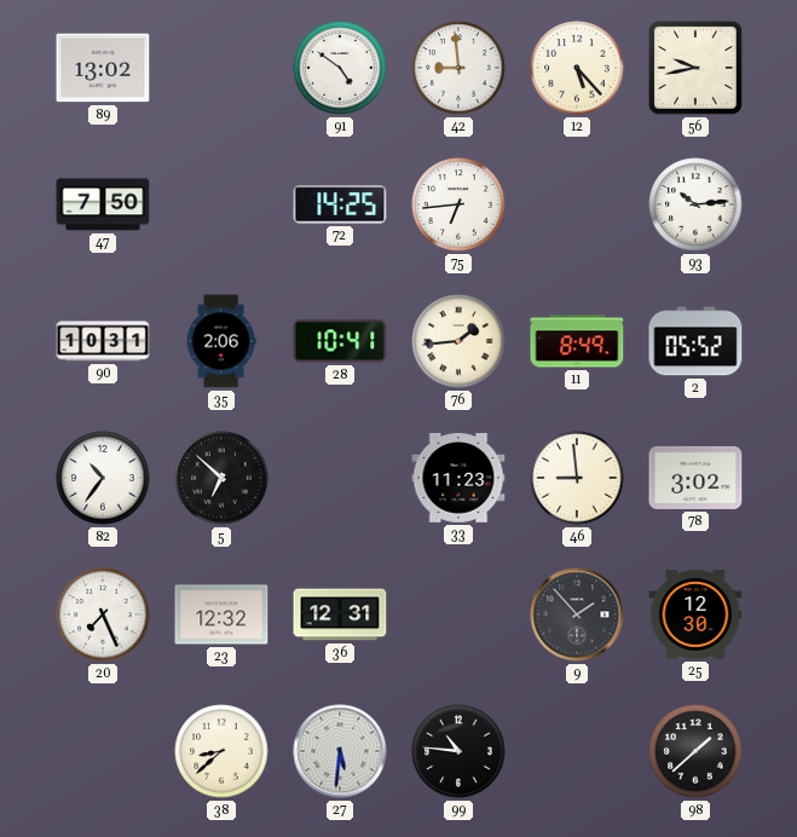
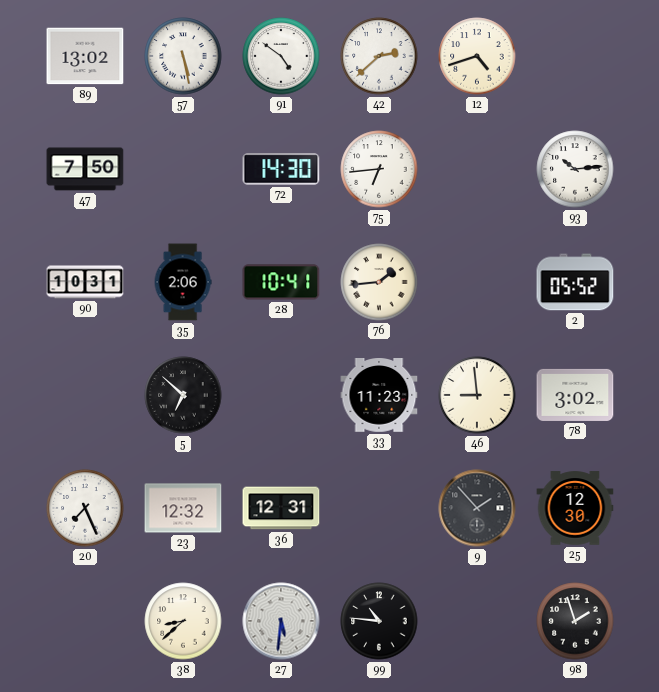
57: none -> 5:28 (183, 56)
42: 8:59 -> 2:38 (379, 56)
12: 5:23 -> 4:42 (477, 56)
56: 9:43 -> none (697, 69)
72: 14:25 -> 14:30 (281, 169)
11: 8:49 -> none (577, 341)
82: 10:36 -> none (103, 478)
98: 1:38 -> 1:57 (575, 621)
